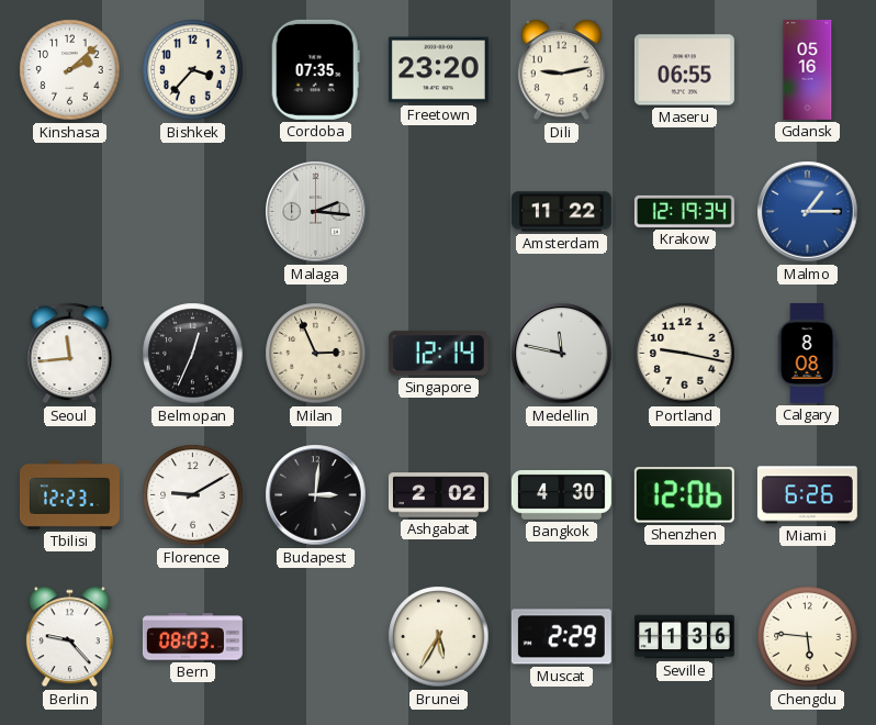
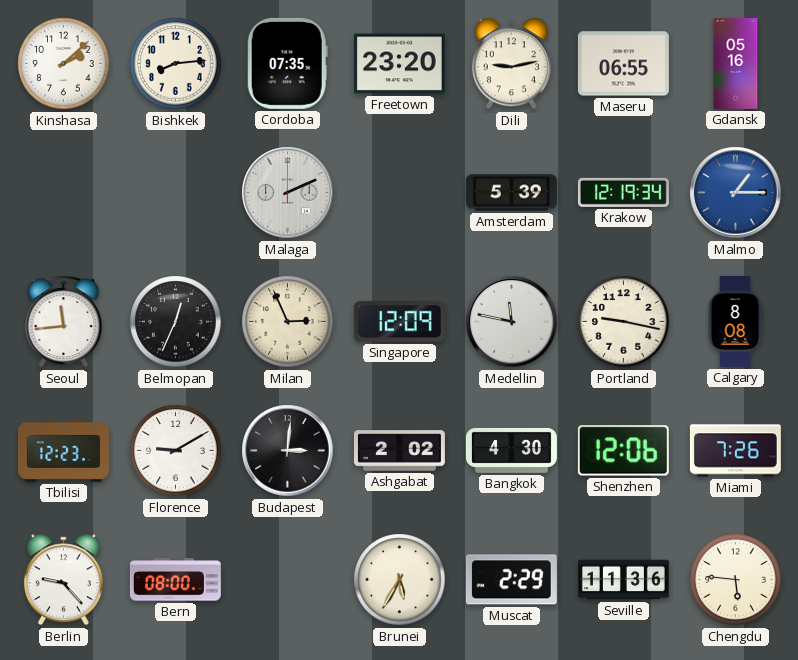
Bishkek: 3:37 -> 8:14 (176, 64)
Malaga: 2:16 -> 2:11 (288, 193)
Amsterdam: 11:22 -> 5:39 (511, 193)
Singapore: 12:14 -> 12:09 (399, 322)
Miami: 6:26 -> 7:26 (735, 451)
Bern: 08:03 -> 08:00 (175, 580)
